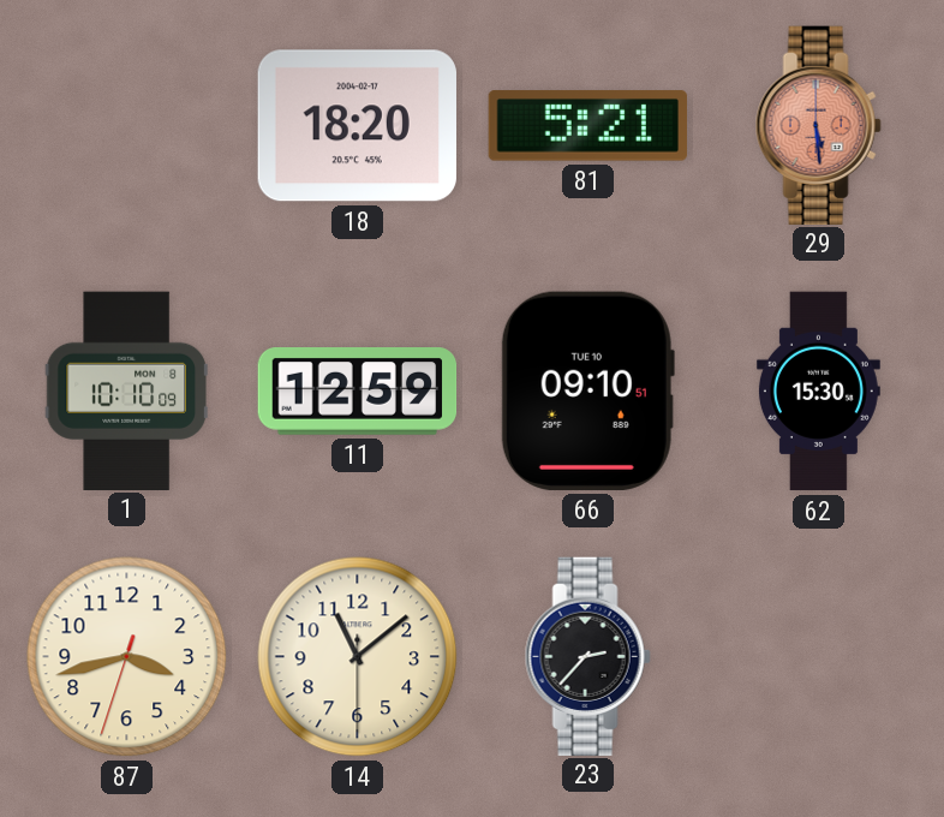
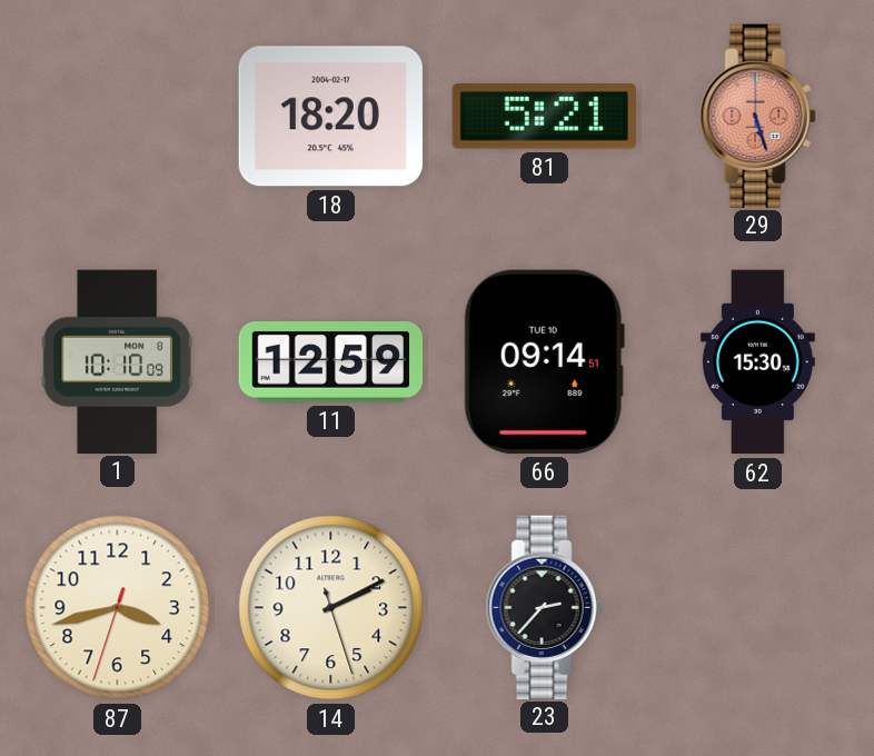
29: 5:29 -> 5:27 (757, 116)
66: 09:10 -> 09:14 (544, 361)
14: 11:08 -> 2:10 (331, 608)
